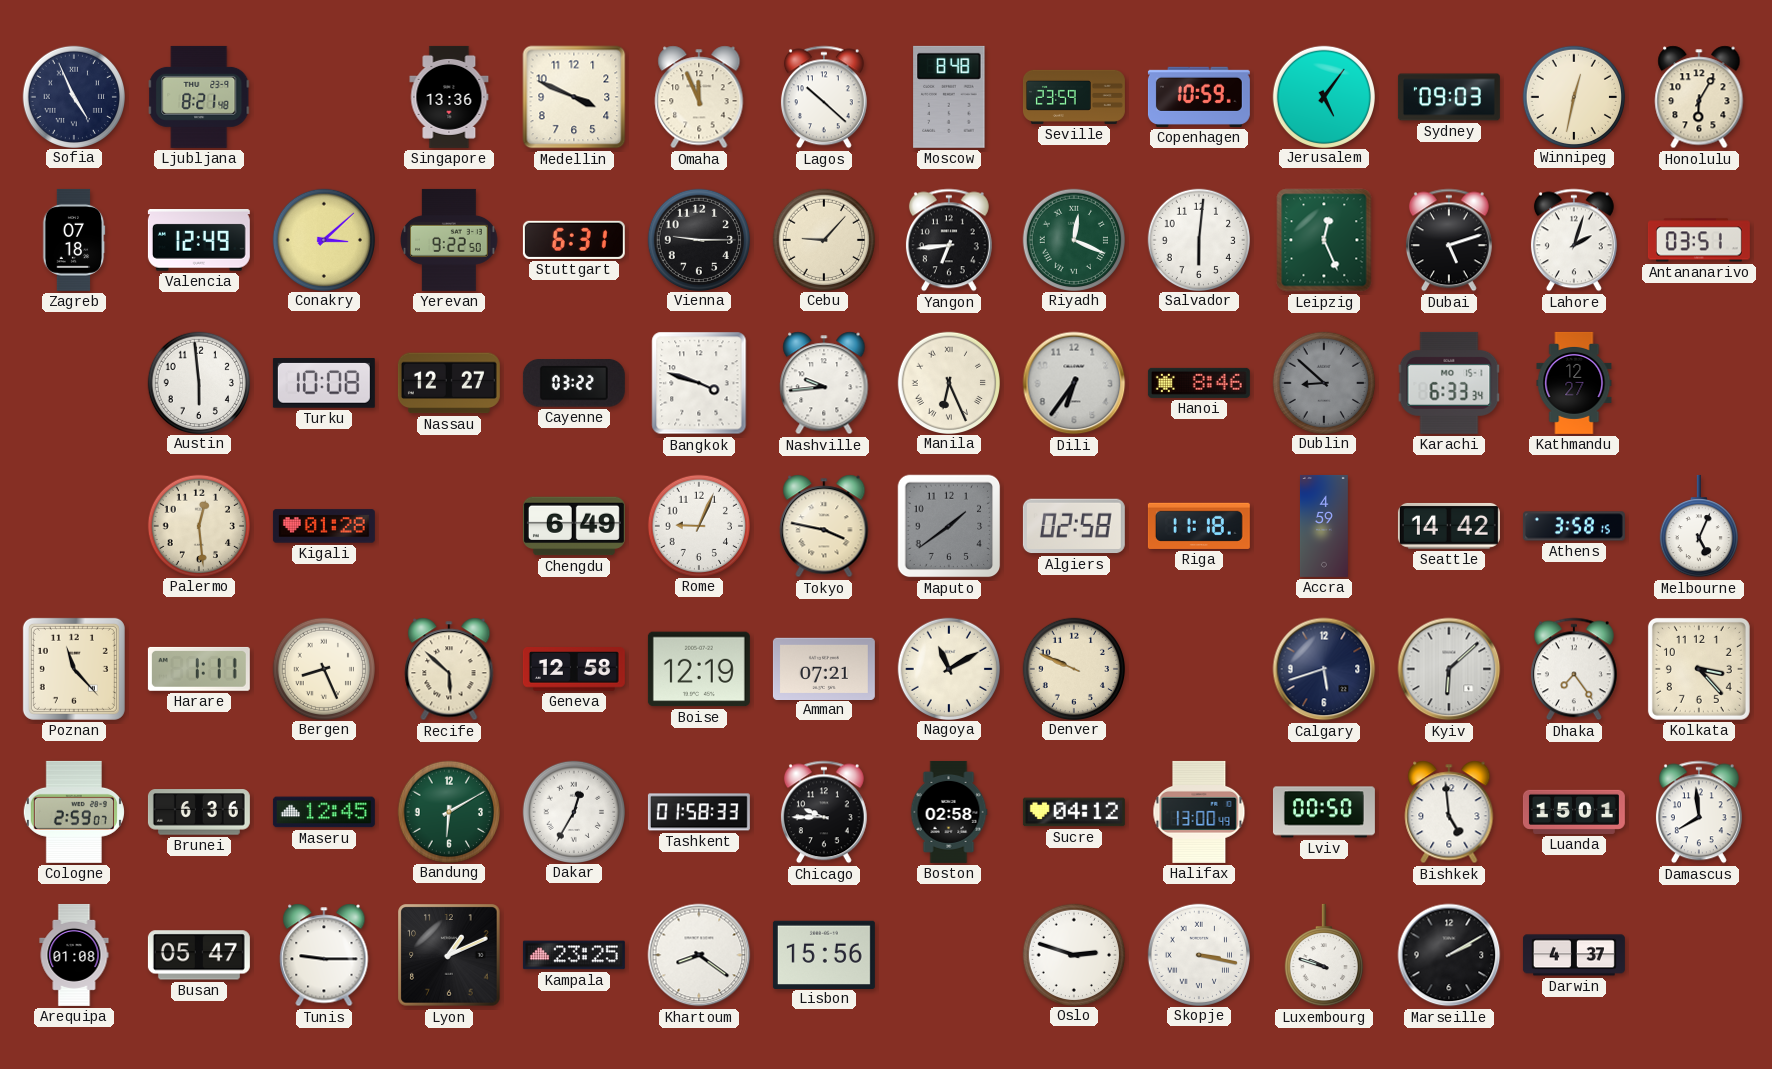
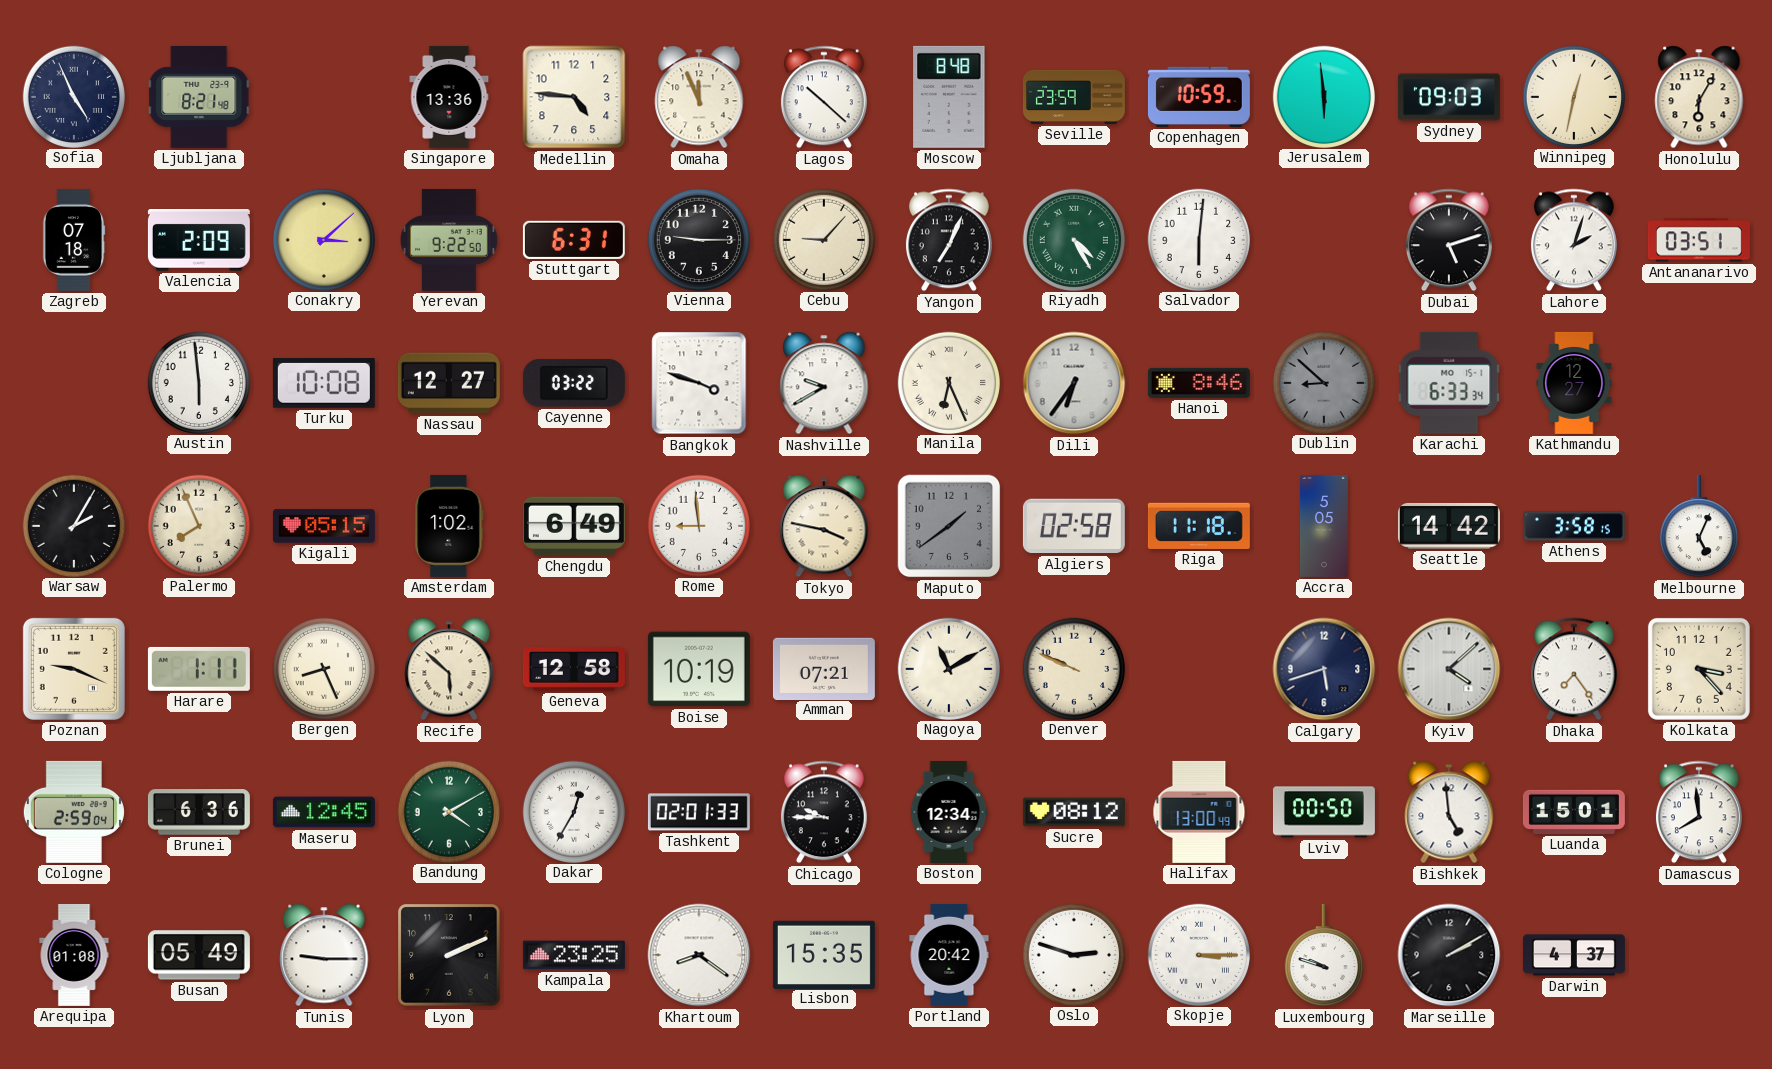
Medellin: 3:49 -> 4:46 (574, 97)
Jerusalem: 5:06 -> 5:59 (1323, 96)
Valencia: 12:49 -> 2:09 (199, 241)
Yangon: 6:44 -> 7:04 (949, 240)
Riyadh: 12:19 -> 4:25 (1073, 239)
Leipzig: 12:26 -> none (1324, 240)
Nashville: 9:44 -> 9:40 (824, 383)
Warsaw: none -> 2:05 (73, 525)
Palermo: 12:29 -> 7:56 (198, 525)
Kigali: 01:28 -> 05:15 (324, 526)
Amsterdam: none -> 1:02 (449, 526)
Rome: 9:04 -> 8:59 (698, 525)
Accra: 4:59 -> 5:05 (1324, 526)
Poznan: 11:23 -> 9:19 (74, 669)
Boise: 12:19 -> 10:19 (699, 669)
Kyiv: 6:08 -> 4:08 (1449, 669)
Cologne: 2:59:07 -> 2:59:04 (74, 812)
Bandung: 6:10 -> 4:10 (448, 811)
Tashkent: 01:58 -> 02:01 (699, 812)
Boston: 02:58 -> 12:34 (949, 812)
Sucre: 04:12 -> 08:12 (1074, 812)
Busan: 05:47 -> 05:49 (199, 955)
Lyon: 1:11 -> 2:11 (449, 955)
Lisbon: 15:56 -> 15:35 (824, 954)
Portland: none -> 20:42 (949, 955)
Skopje: 3:17 -> 3:15 (1198, 954)
